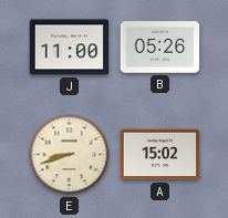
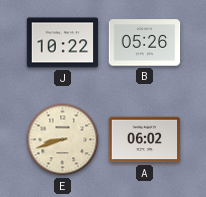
J: 11:00 -> 10:22 (63, 43)
A: 15:02 -> 06:02 (145, 140)
